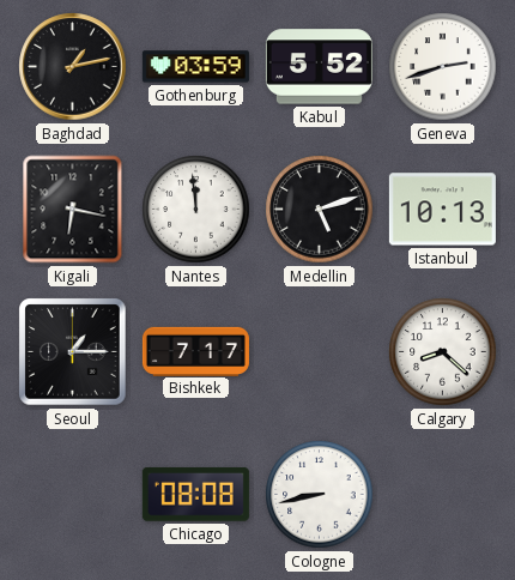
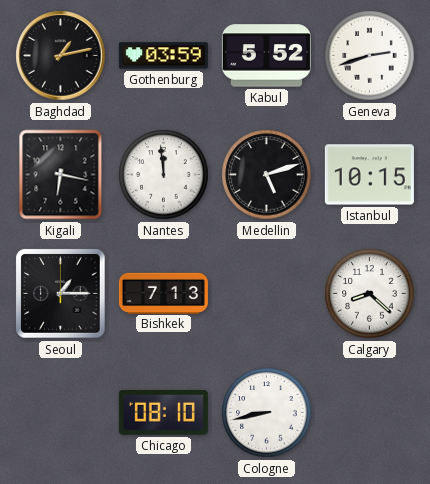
Istanbul: 10:13 -> 10:15 (369, 175)
Bishkek: 7:17 -> 7:13 (163, 293)
Chicago: 08:08 -> 08:10 (163, 412)
